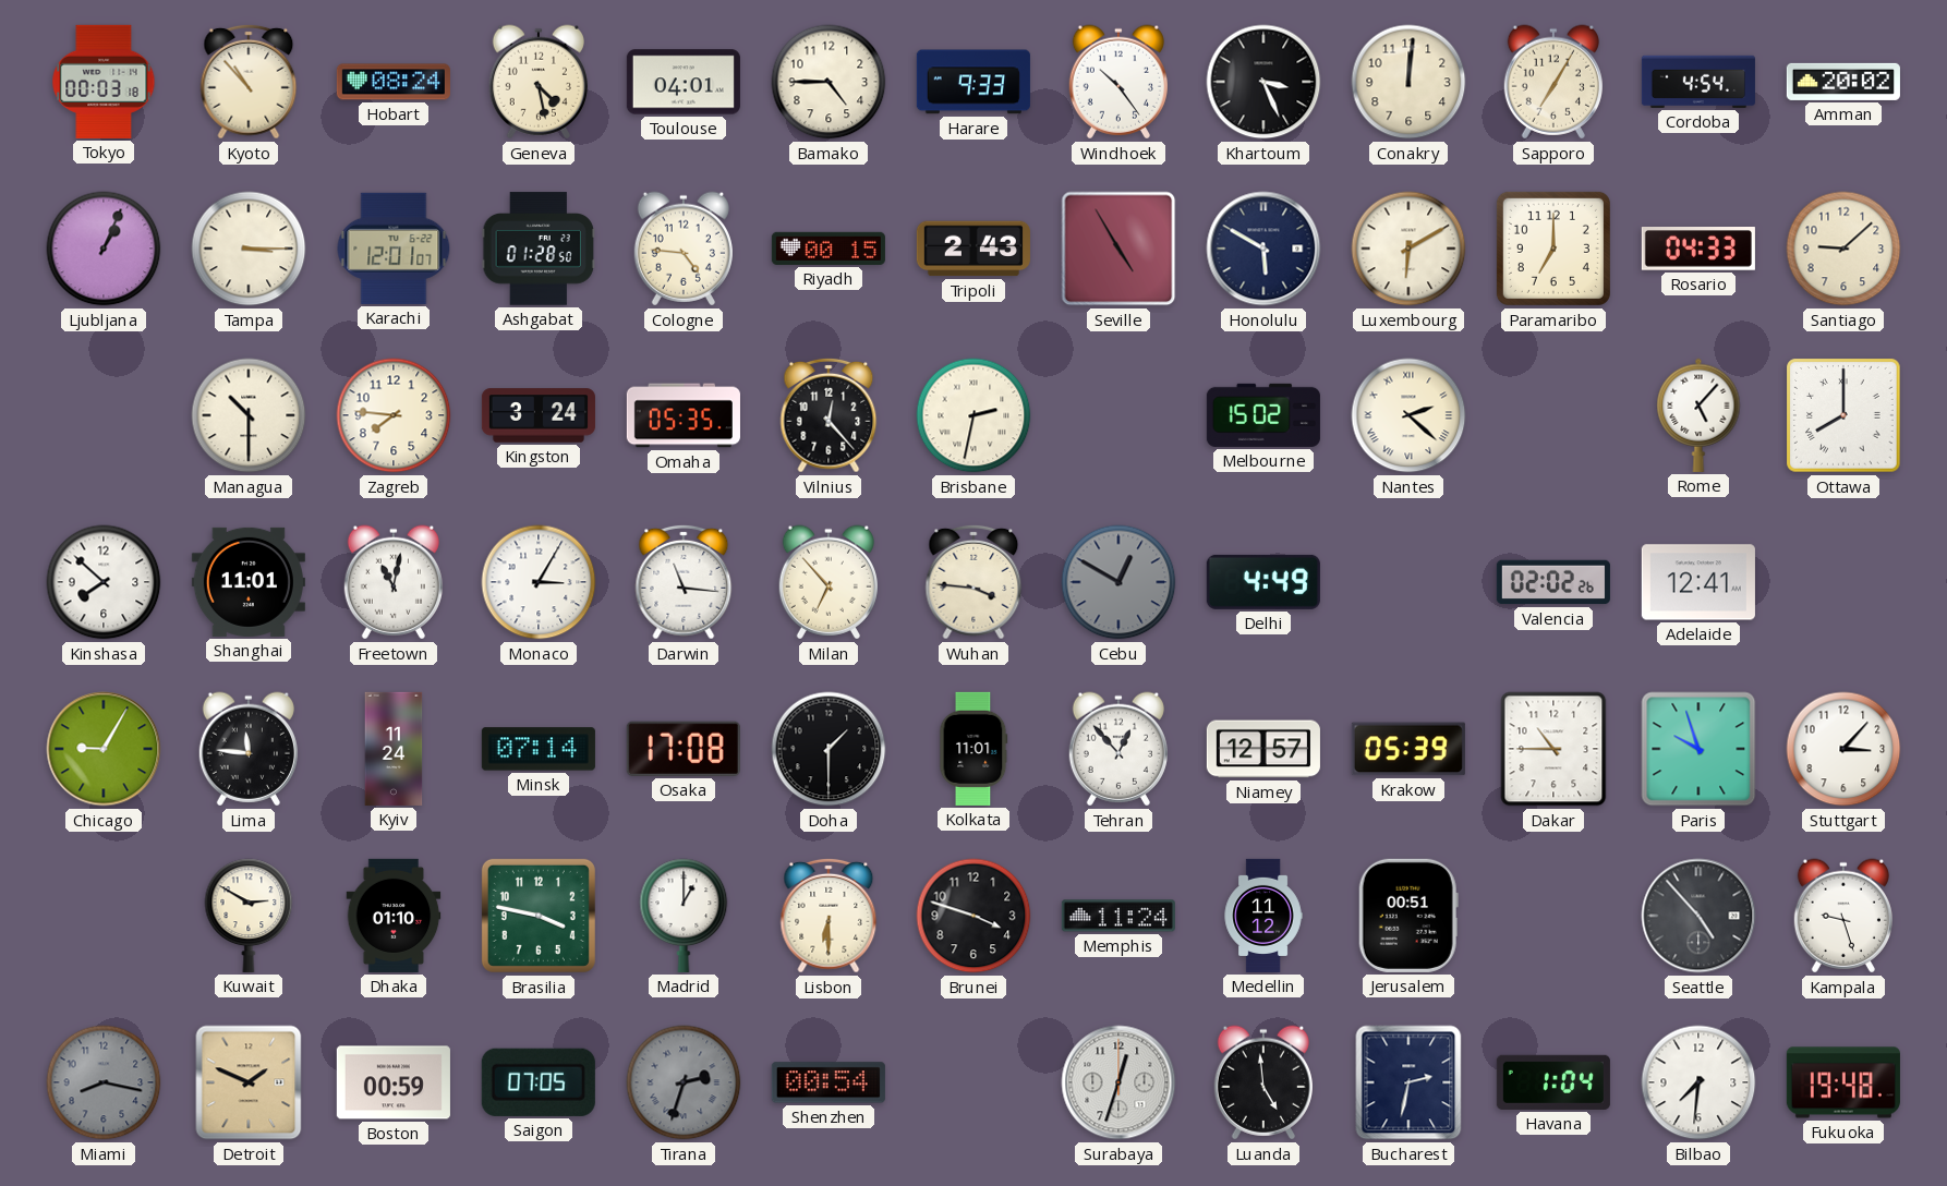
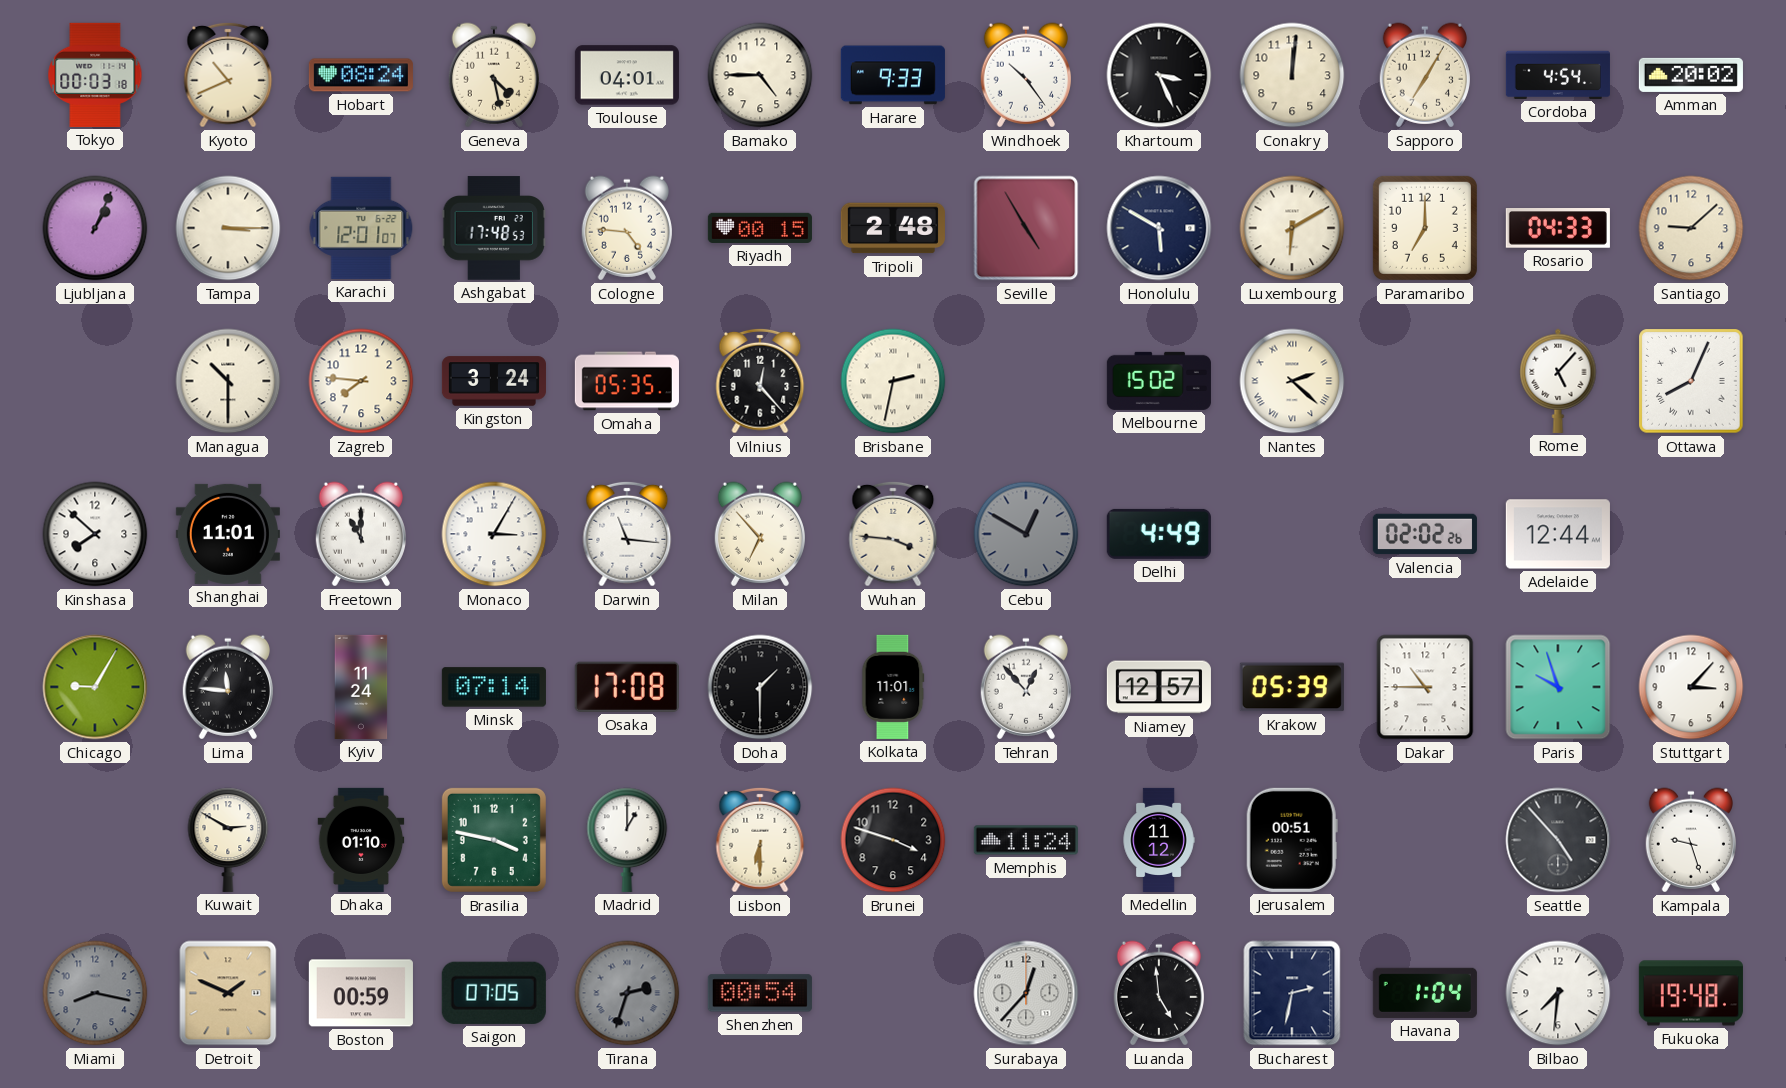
Kyoto: 10:53 -> 10:41 (228, 75)
Ashgabat: 01:28 -> 17:48 (494, 228)
Tripoli: 2:43 -> 2:48 (893, 228)
Ottawa: 8:00 -> 8:04 (1691, 381)
Freetown: 11:02 -> 11:00 (361, 534)
Adelaide: 12:41 -> 12:44 (1558, 534)
Surabaya: 12:33 -> 12:37 (1026, 993)
